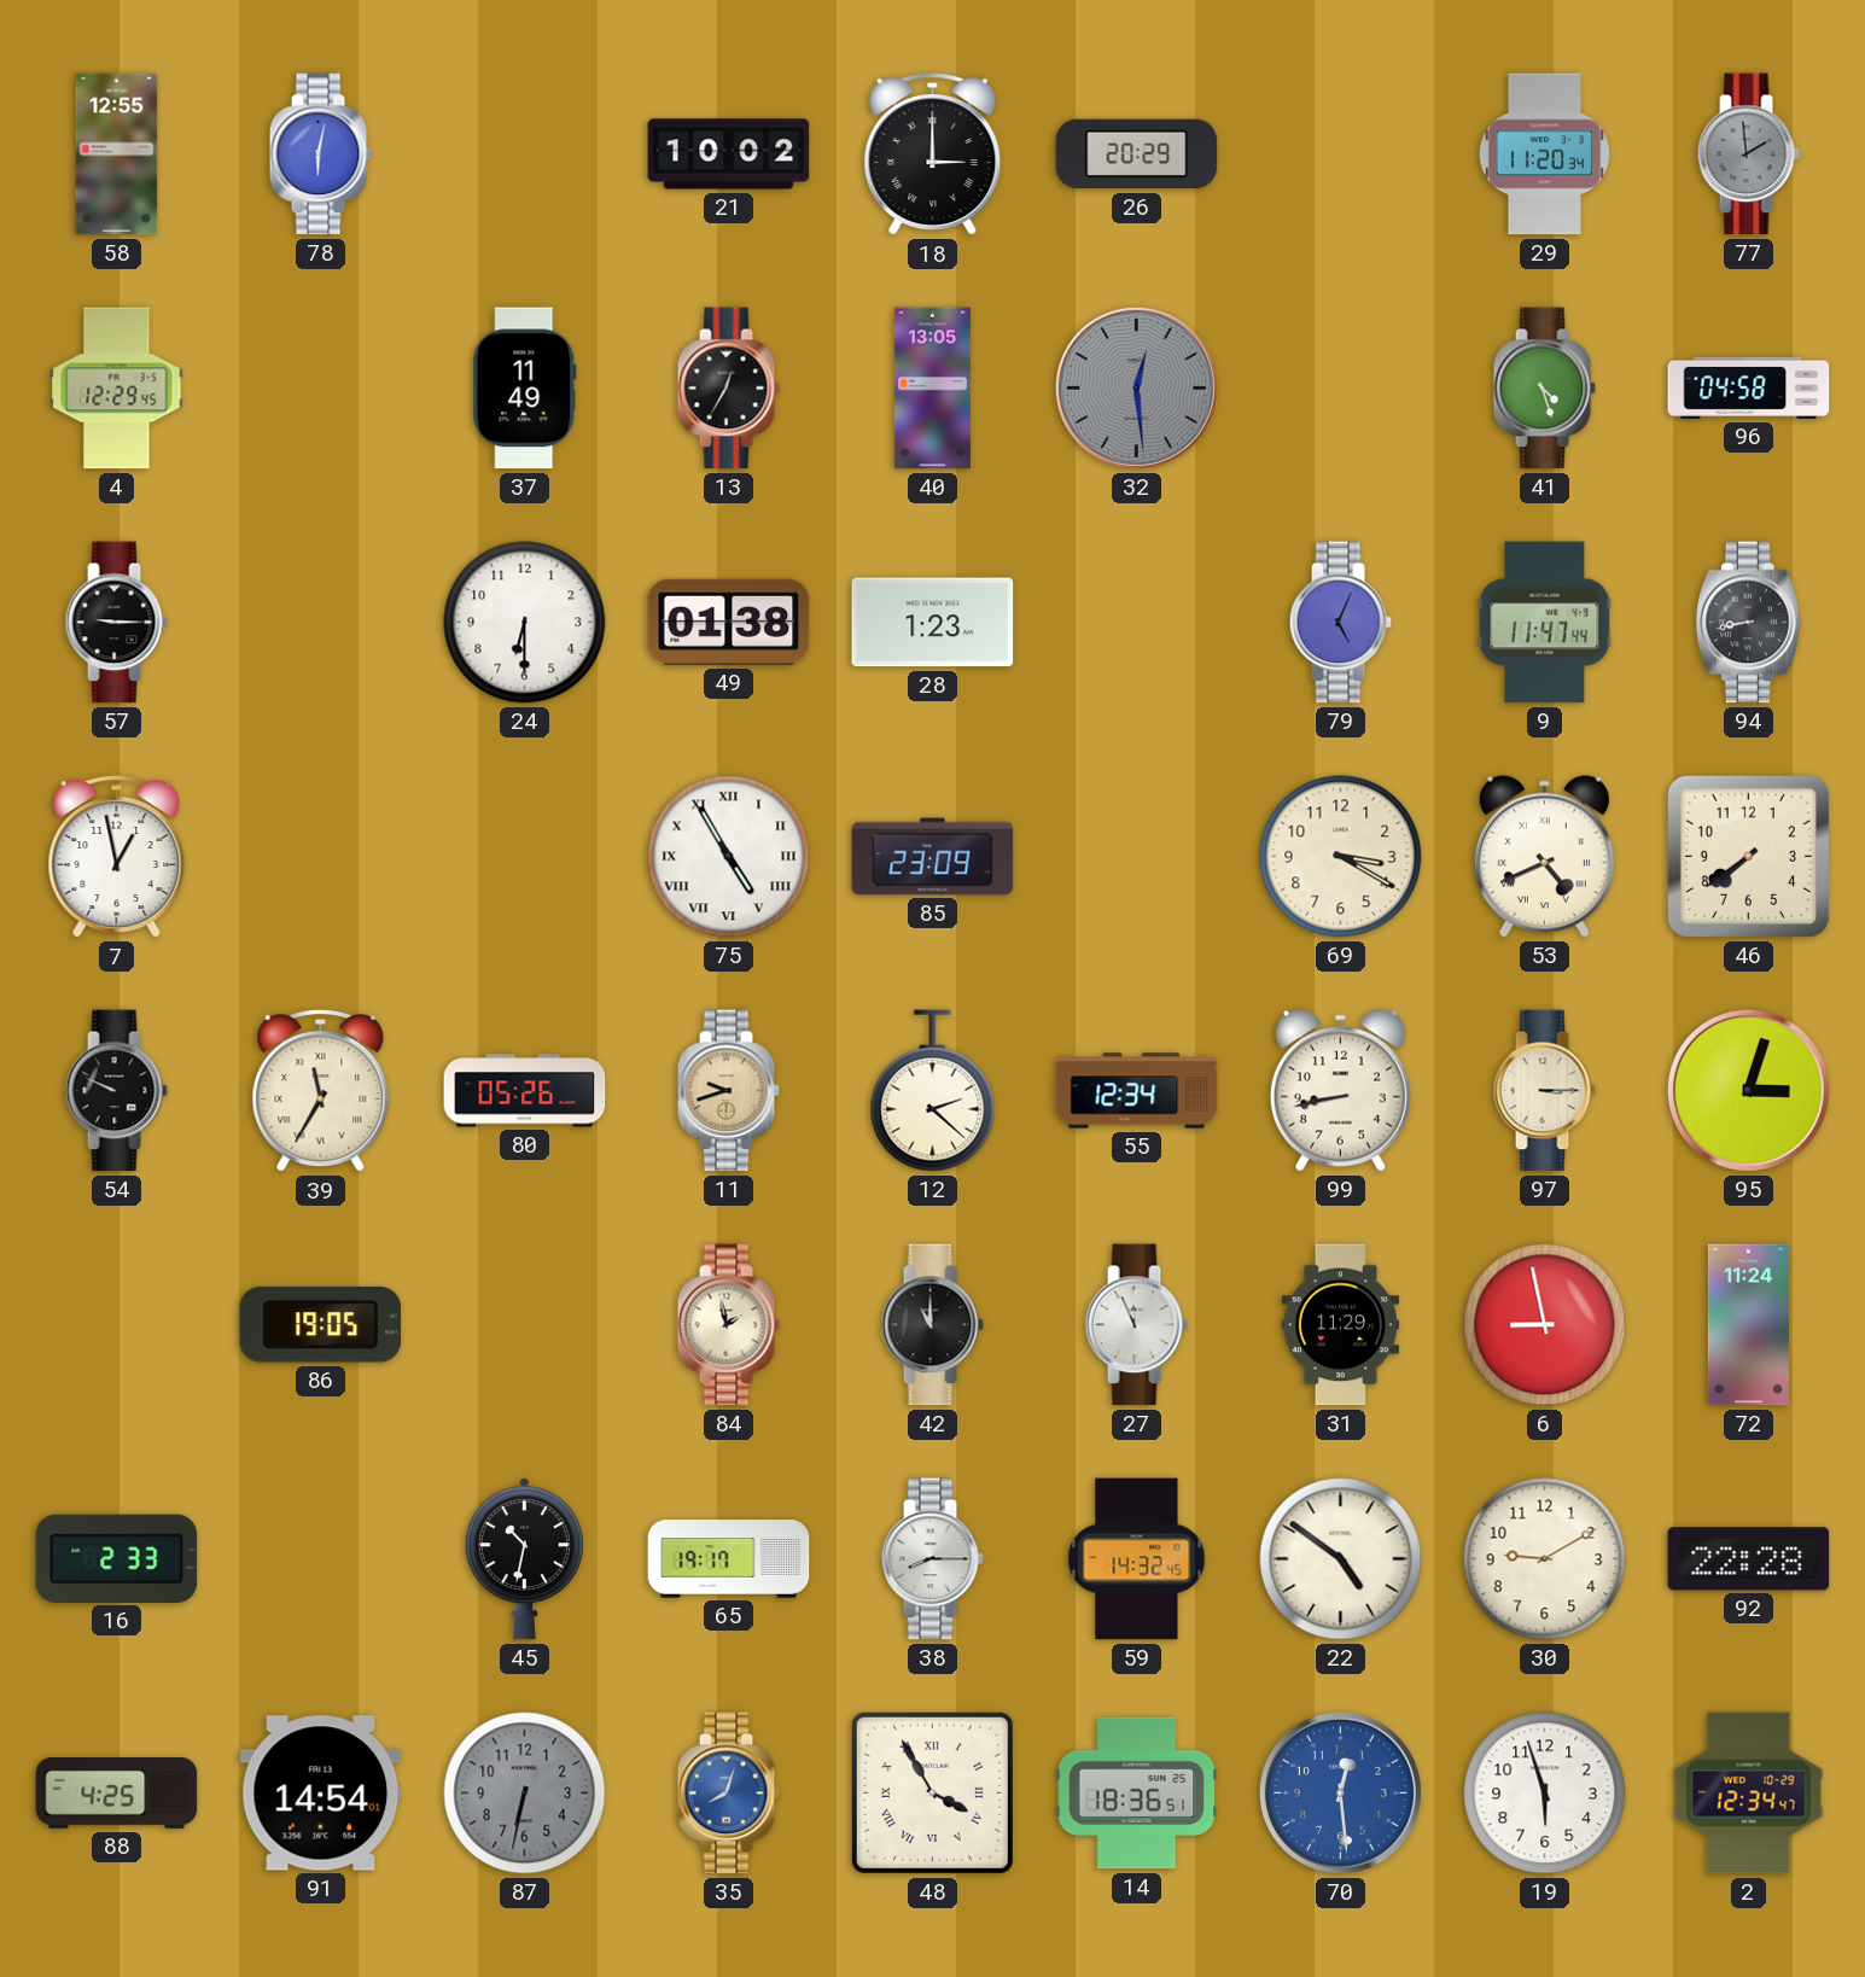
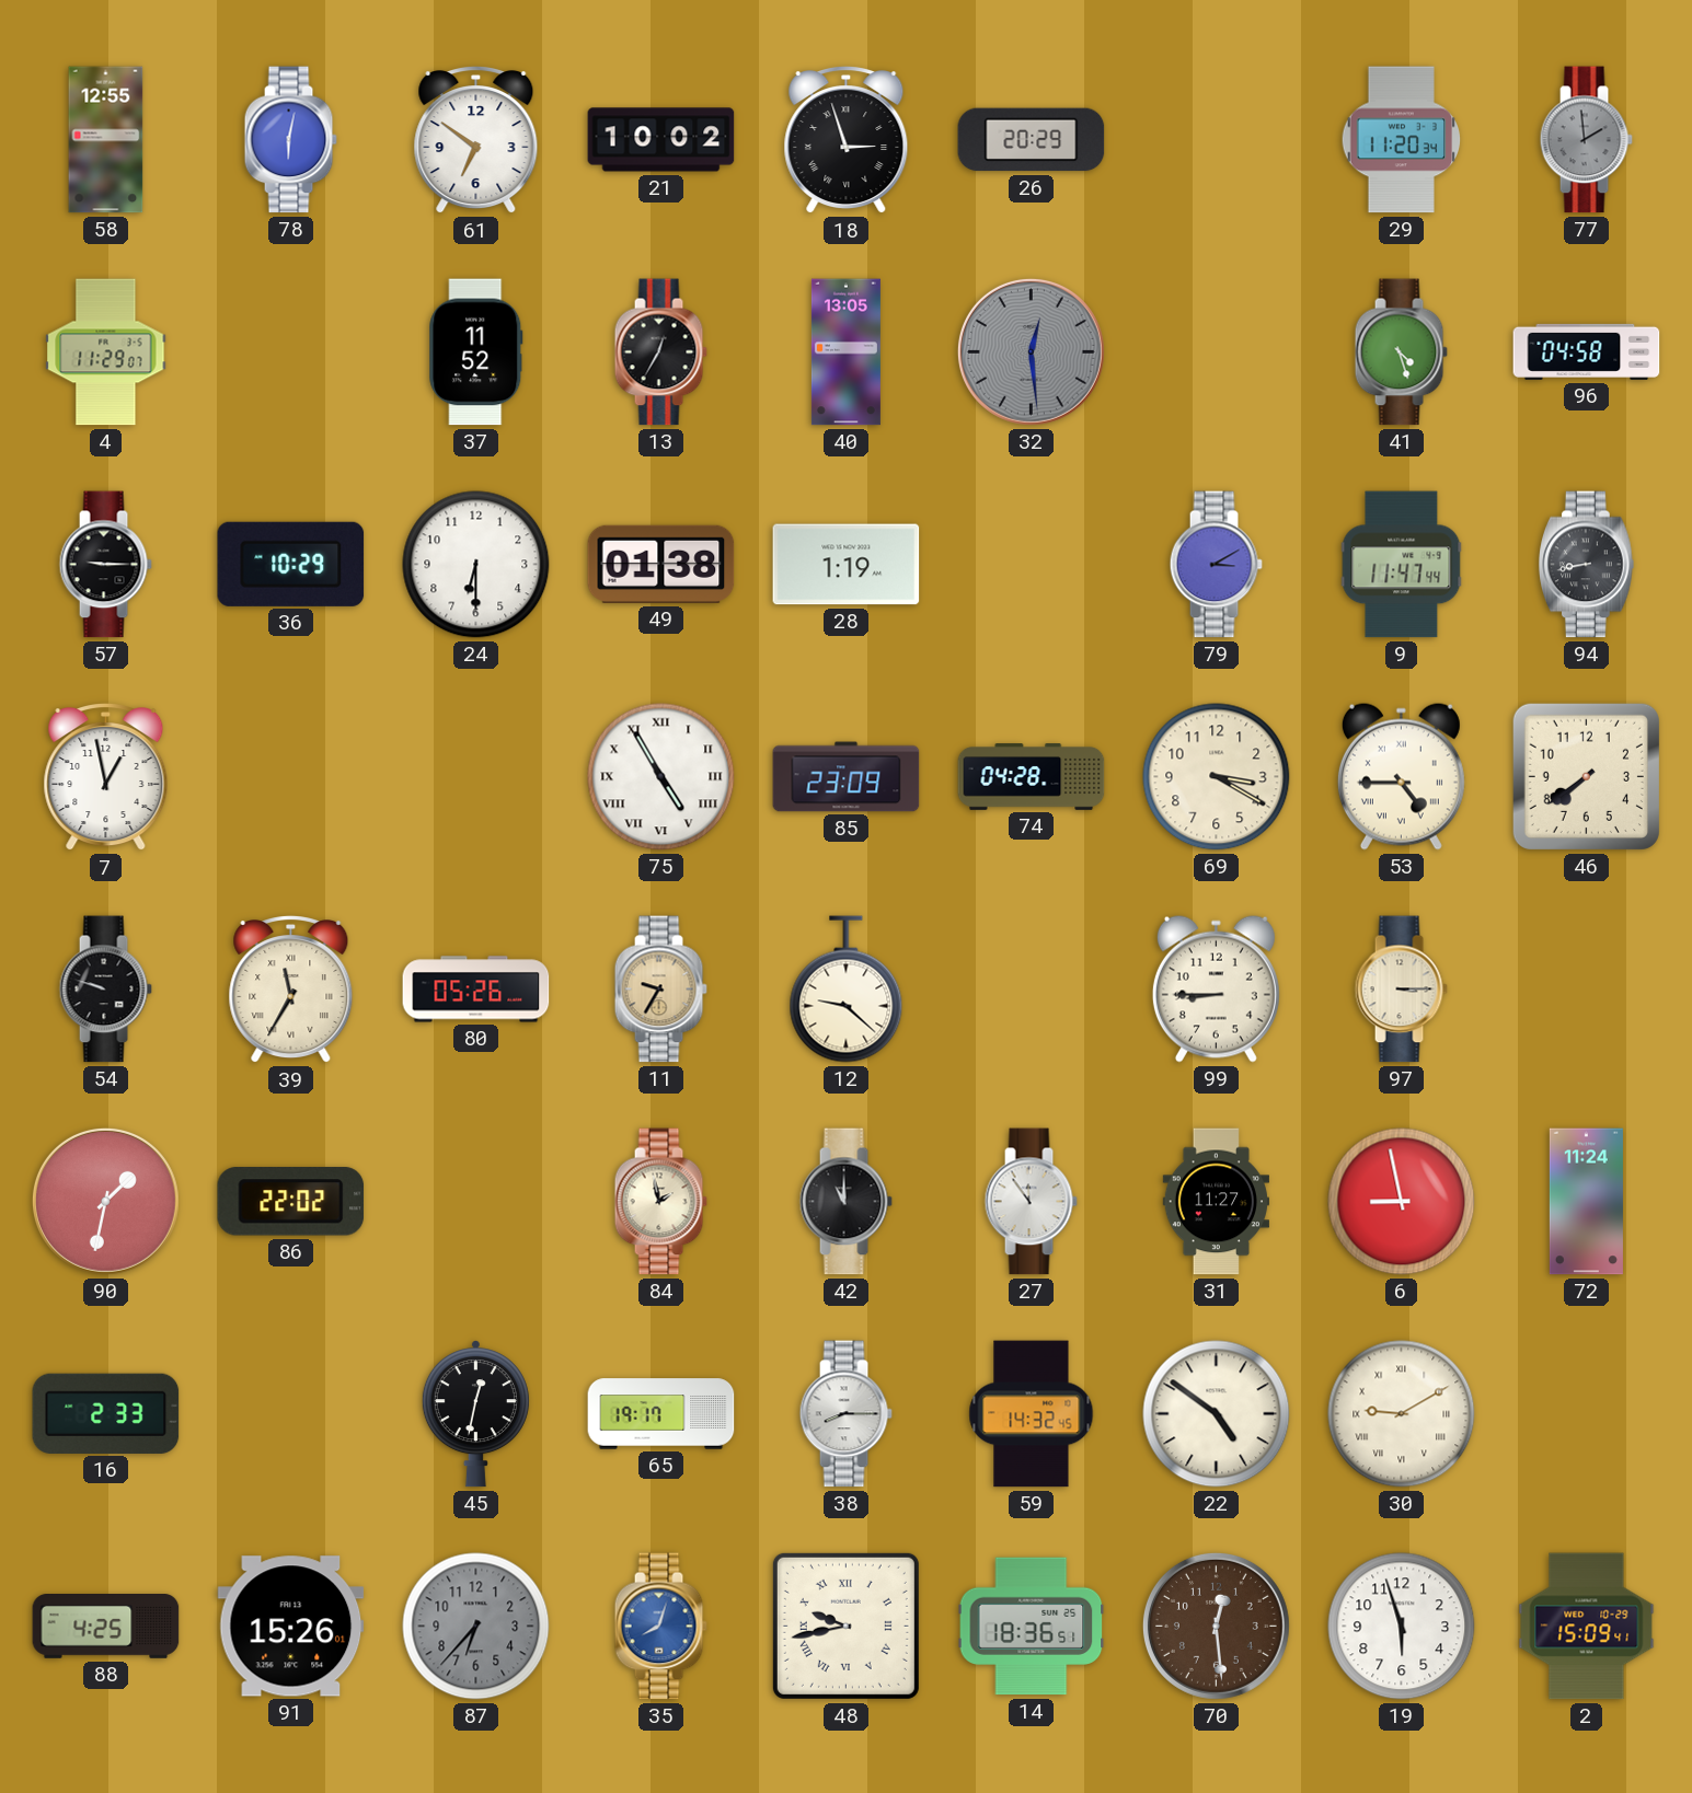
61: none -> 6:51 (476, 141)
18: 3:00 -> 2:57 (847, 141)
4: 12:29 -> 11:29 (106, 352)
37: 11:49 -> 11:52 (476, 352)
36: none -> 10:29 (291, 564)
28: 1:23 -> 1:19 (847, 565)
79: 5:04 -> 3:10 (1216, 565)
74: none -> 04:28 (1032, 777)
53: 4:41 -> 4:45 (1401, 776)
54: 9:49 -> 9:48 (105, 990)
11: 9:42 -> 9:35 (660, 990)
12: 2:22 -> 9:22 (847, 990)
55: 12:34 -> none (1137, 1091)
99: 8:43 -> 8:45 (1216, 988)
95: 3:03 -> none (1748, 1090)
90: none -> 1:32 (105, 1201)
86: 19:05 -> 22:02 (291, 1202)
27: 11:56 -> 11:54 (1031, 1202)
31: 11:29 -> 11:27 (1216, 1202)
45: 10:32 -> 12:32 (475, 1414)
30 numerals: Arabic -> Roman (1402, 1414)
92: 22:28 -> none (1749, 1559)
91: 14:54 -> 15:26 (291, 1627)
87: 6:32 -> 6:37 (476, 1627)
48: 3:55 -> 9:43 (845, 1626)
70 dial: blue -> brown (1216, 1626)
2: 12:34 -> 15:09 (1587, 1627)
